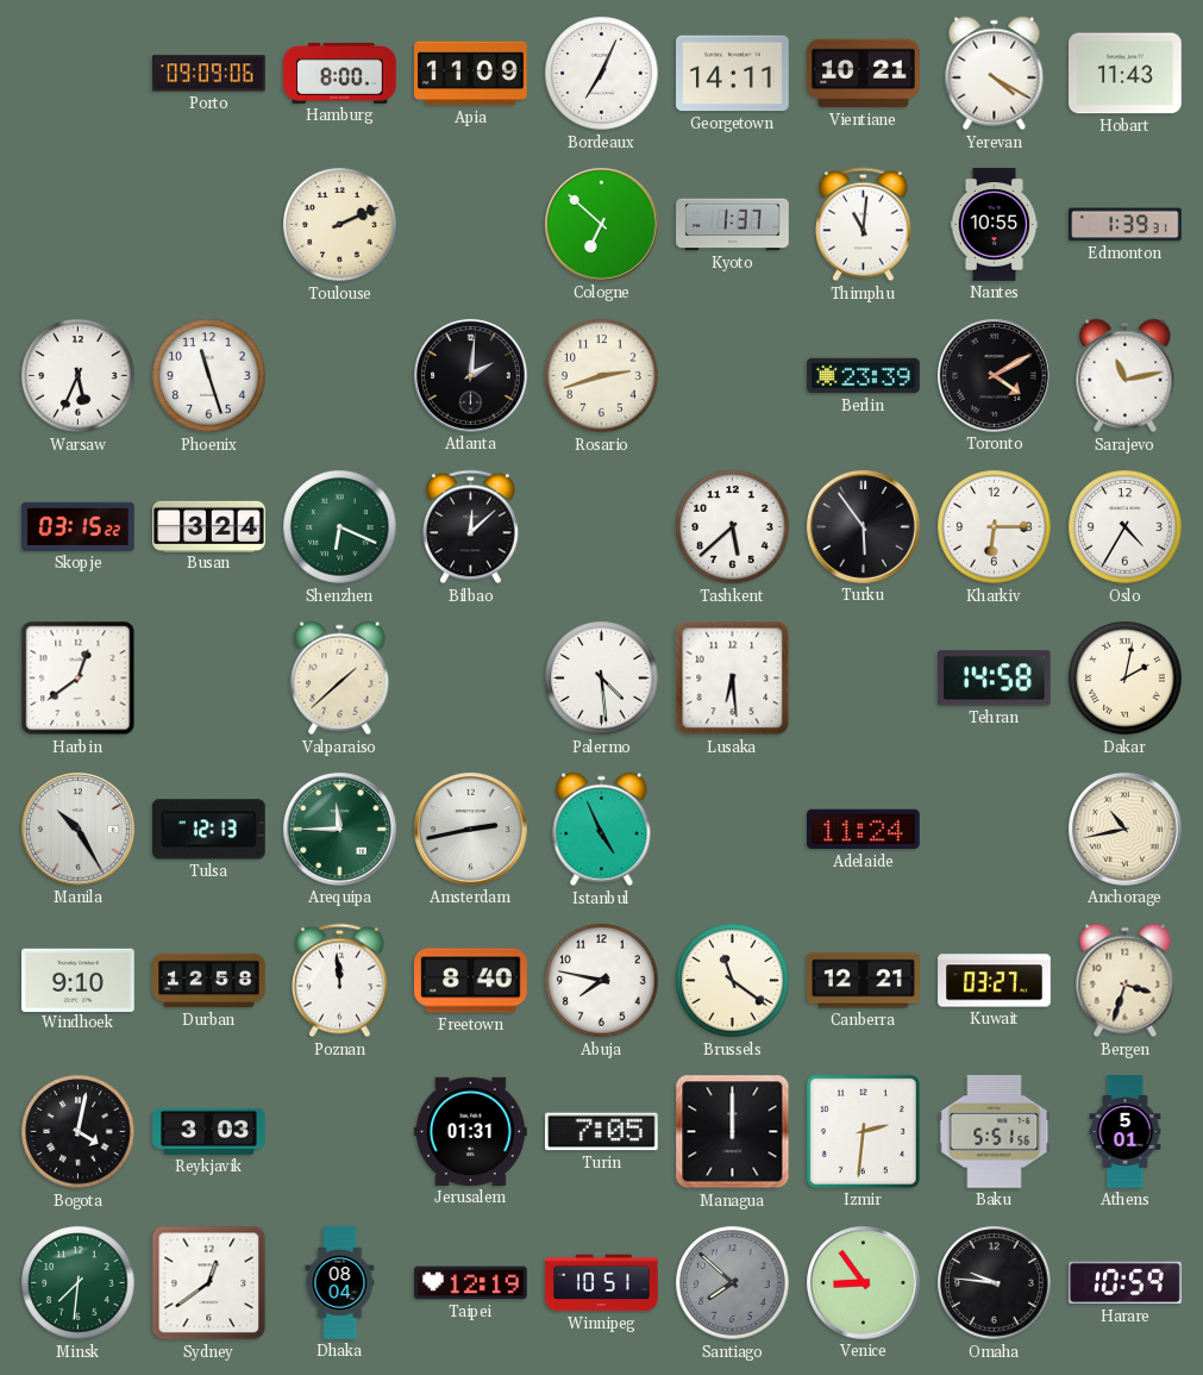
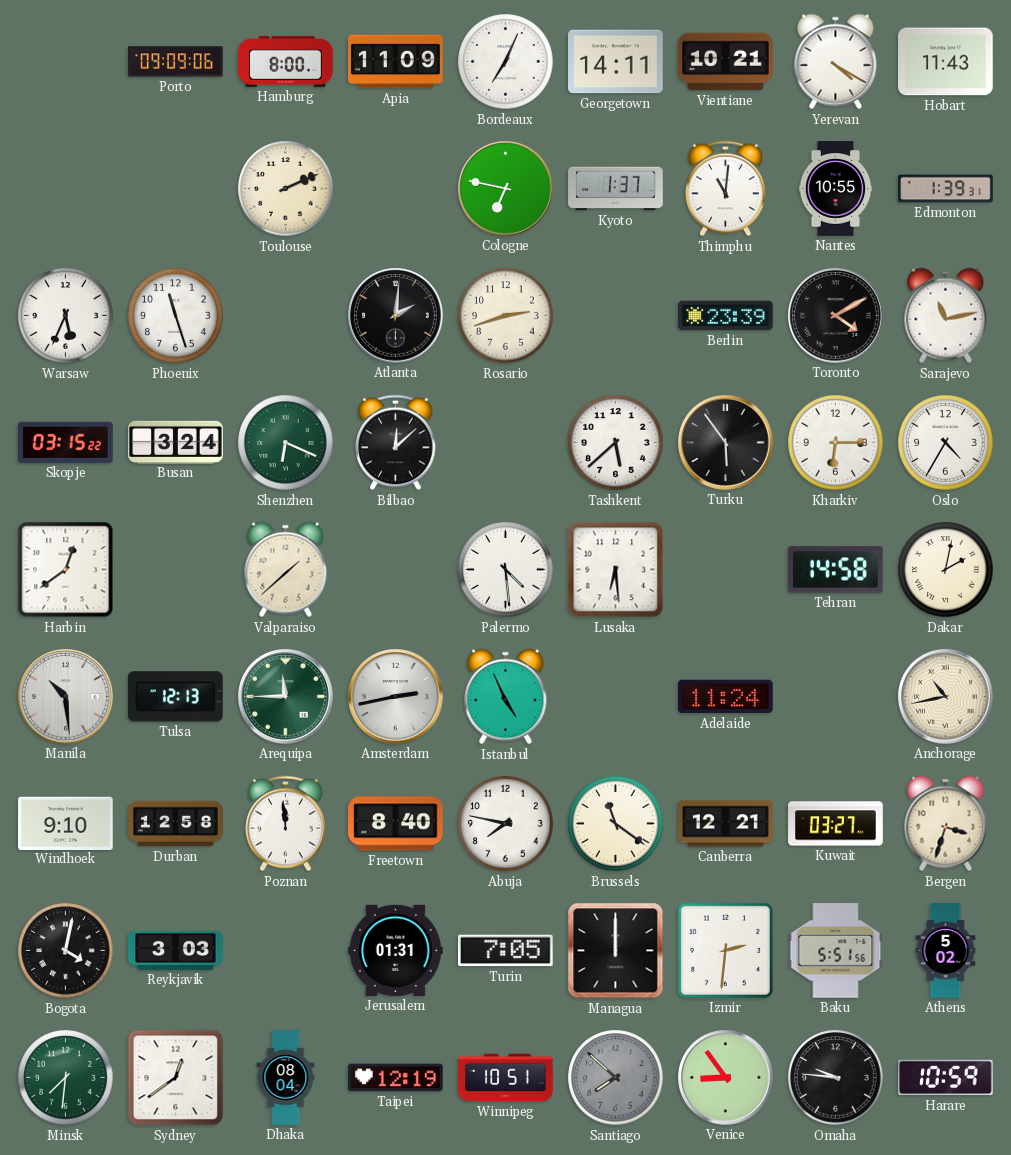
Cologne: 6:52 -> 6:47 (506, 189)
Manila: 10:25 -> 10:29 (66, 697)
Athens: 5:01 -> 5:02 (946, 951)
